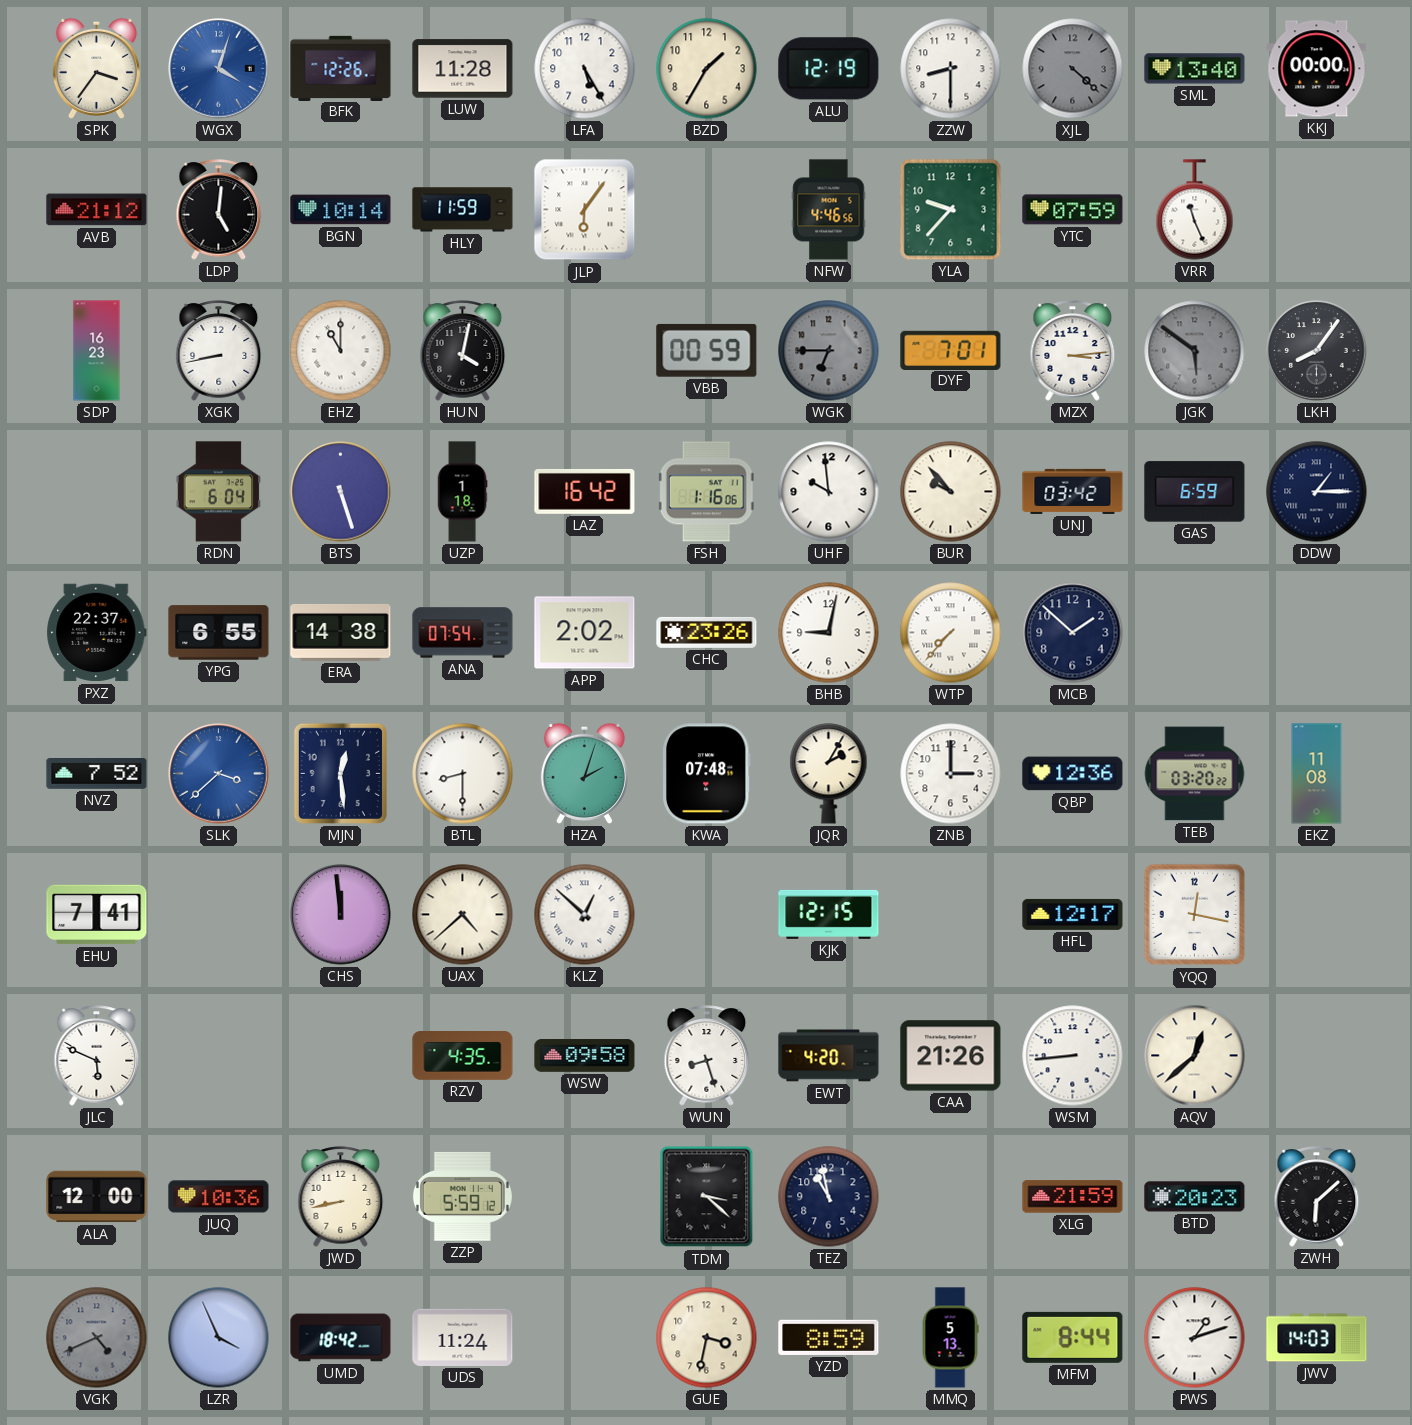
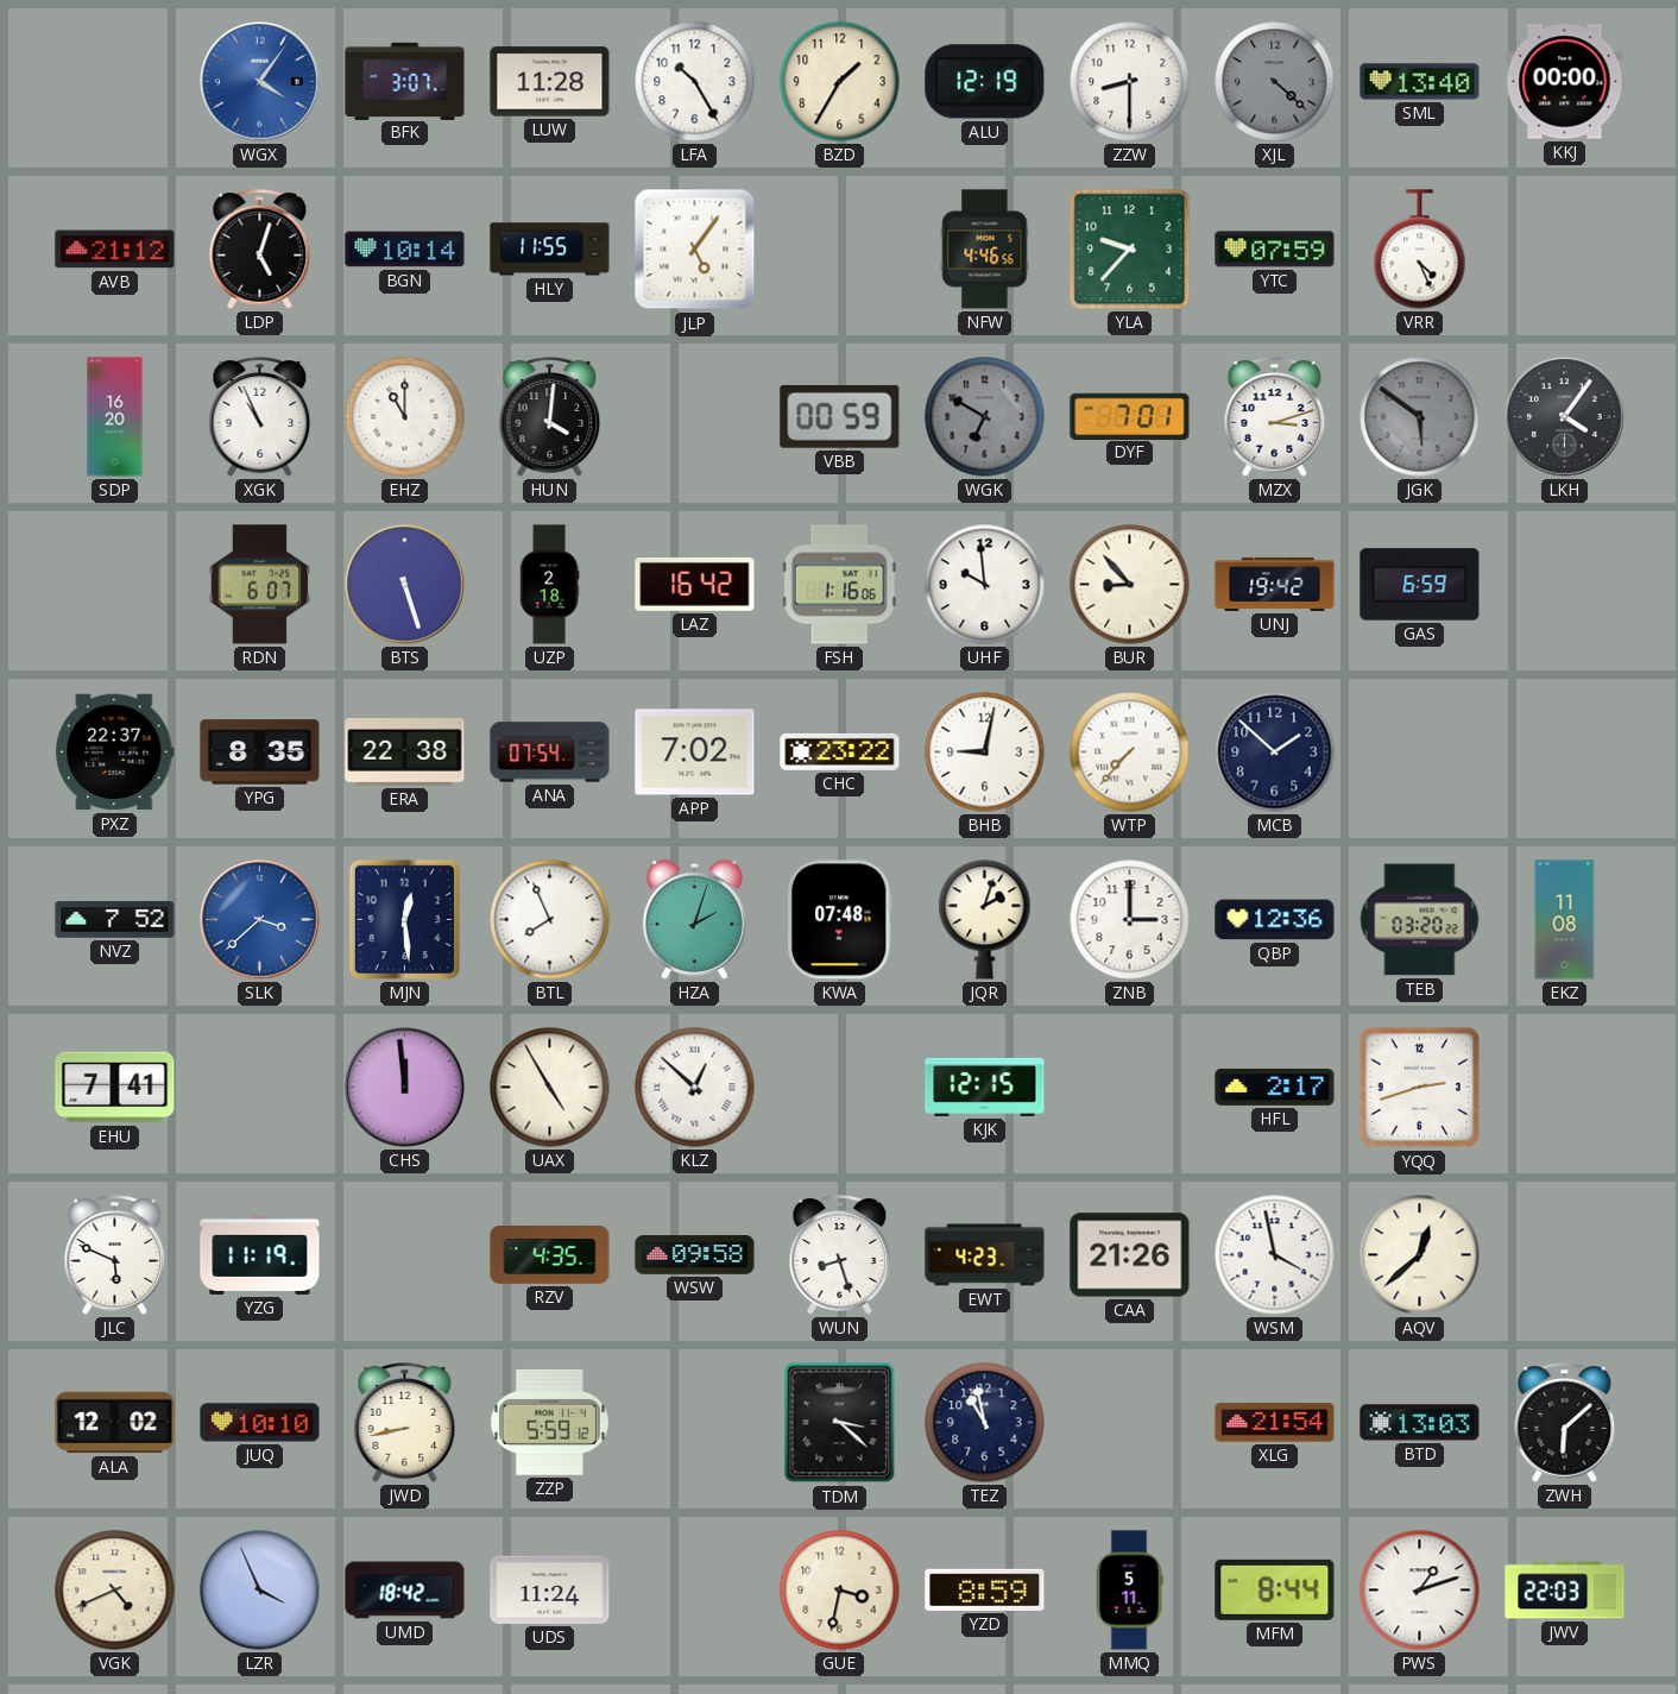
SPK: 3:36 -> none (96, 68)
WGX: 4:03 -> 4:06 (260, 82)
BFK: 12:26 -> 3:07 (405, 81)
LFA: 5:25 -> 10:25 (695, 82)
LDP: 5:01 -> 5:03 (260, 250)
HLY: 11:59 -> 11:55 (550, 250)
JLP: 6:06 -> 5:06 (695, 250)
VRR: 11:26 -> 4:26 (1420, 250)
SDP: 16:23 -> 16:20 (115, 417)
XGK: 8:43 -> 10:56 (260, 417)
HUN: 4:02 -> 4:01 (550, 417)
WGK: 6:45 -> 6:50 (985, 417)
MZX: 3:14 -> 3:12 (1275, 417)
LKH: 8:06 -> 4:06 (1565, 417)
RDN: 6:04 -> 6:07 (260, 585)
UZP: 1:18 -> 2:18 (549, 585)
BUR: 9:53 -> 8:53 (1130, 585)
UNJ: 03:42 -> 19:42 (1275, 584)
DDW: 1:15 -> none (1317, 492)
YPG: 6:55 -> 8:35 (260, 752)
ERA: 14:38 -> 22:38 (405, 751)
APP: 2:02 -> 7:02 (695, 752)
CHC: 23:26 -> 23:22 (840, 751)
BTL: 8:30 -> 7:56 (550, 920)
JQR: 2:05 -> 2:03 (985, 920)
UAX: 4:38 -> 4:55 (550, 1088)
HFL: 12:17 -> 2:17 (1275, 1087)
YQQ: 12:17 -> 2:42 (1420, 1088)
YZG: none -> 11:19 (260, 1254)
EWT: 4:20 -> 4:23 (985, 1255)
WSM: 8:44 -> 3:58 (1275, 1255)
ALA: 12:00 -> 12:02 (115, 1423)
JUQ: 10:36 -> 10:10 (260, 1423)
XLG: 21:59 -> 21:54 (1275, 1423)
BTD: 20:23 -> 13:03 (1420, 1423)
VGK dial: grey -> cream (115, 1591)
MMQ: 5:13 -> 5:11 (1129, 1591)
JWV: 14:03 -> 22:03 (1565, 1591)
